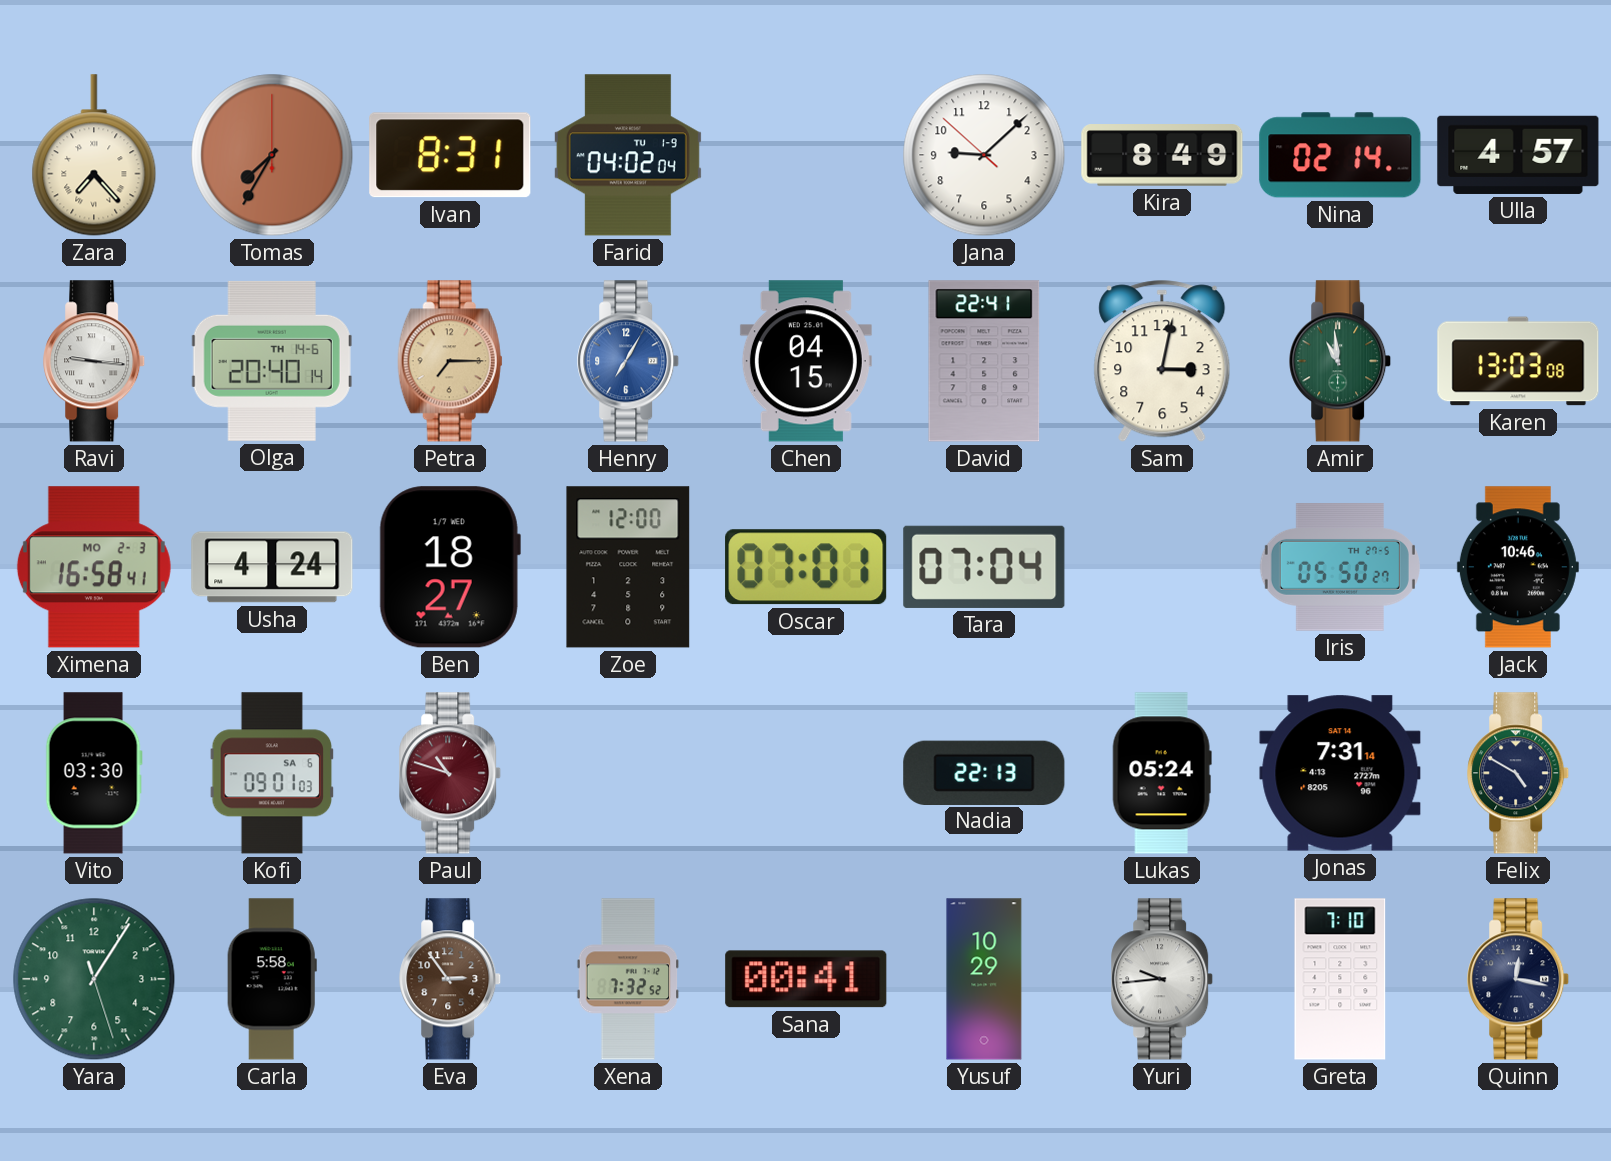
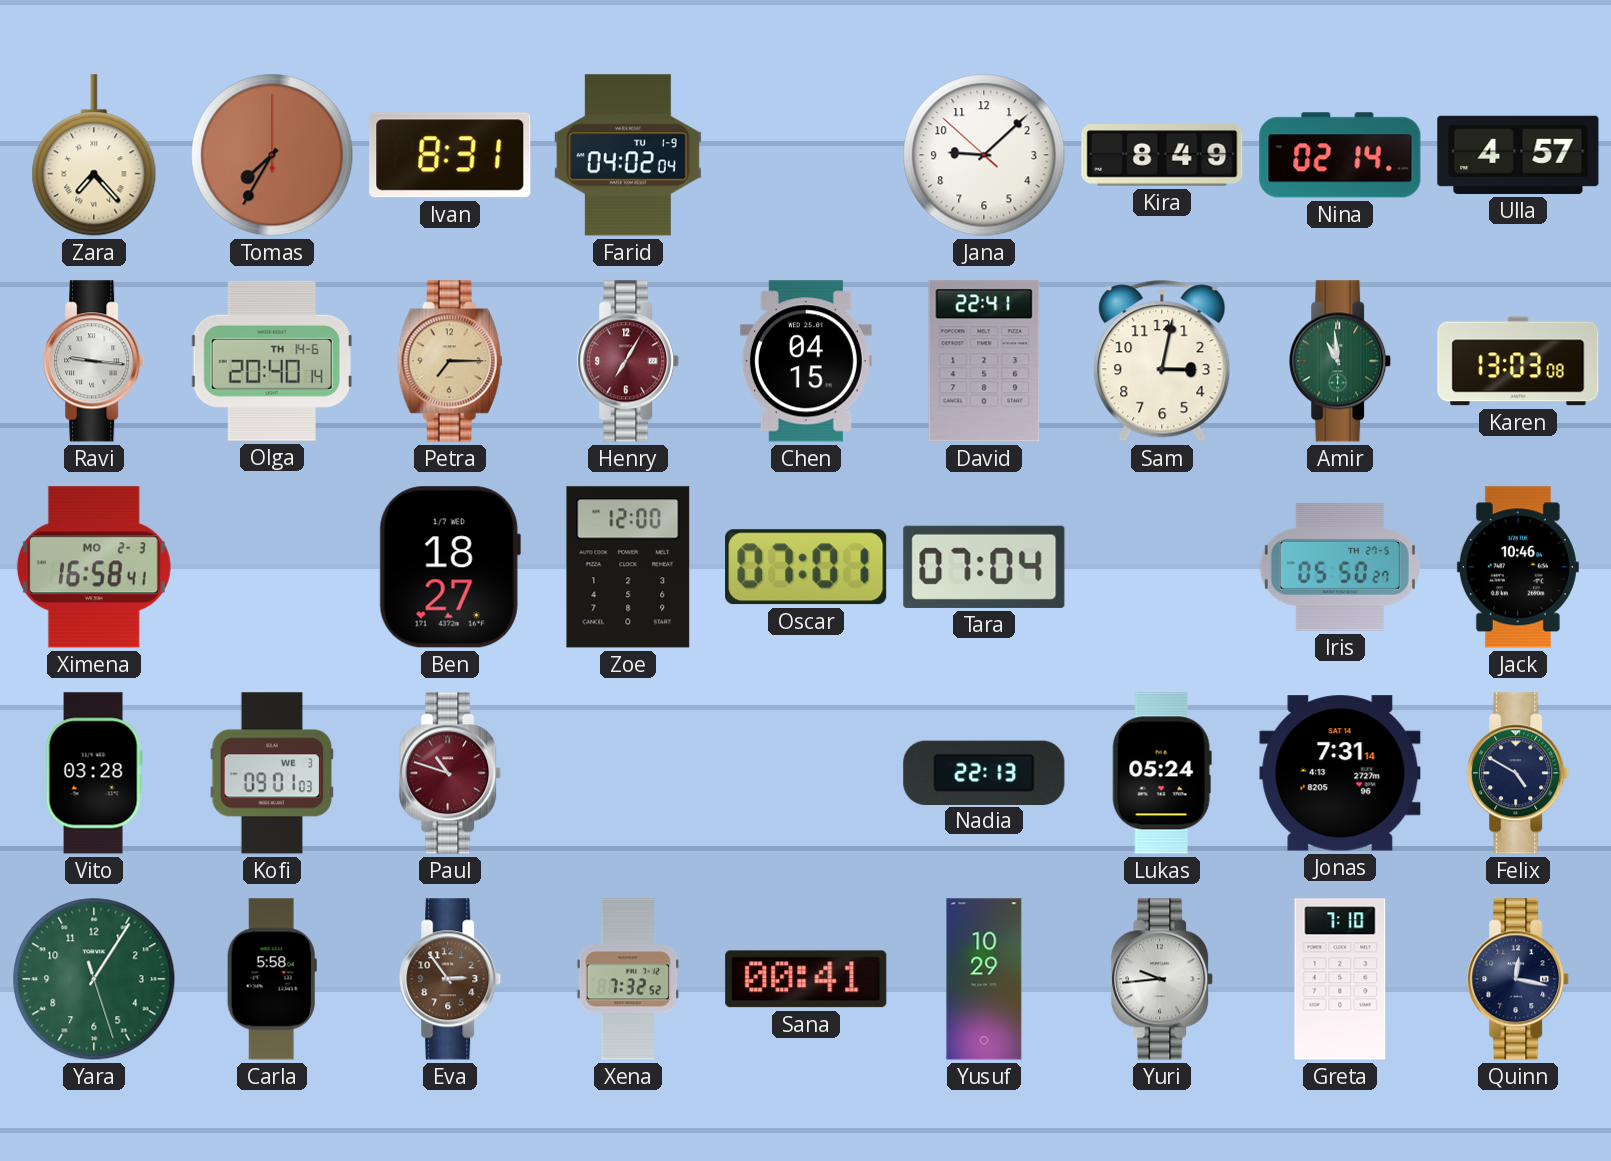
Henry dial: blue -> burgundy (629, 361)
Usha: 4:24 -> none (272, 567)
Vito: 03:30 -> 03:28 (94, 773)
Kofi date: SA 6 -> WE 3 (272, 773)
